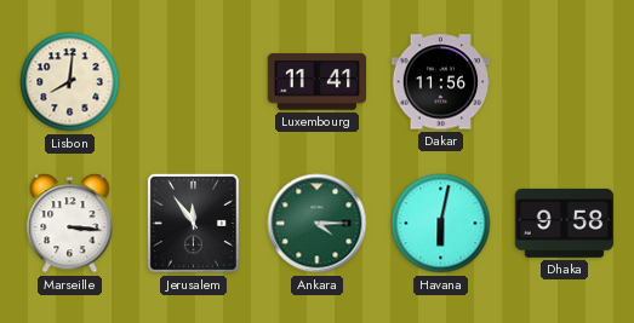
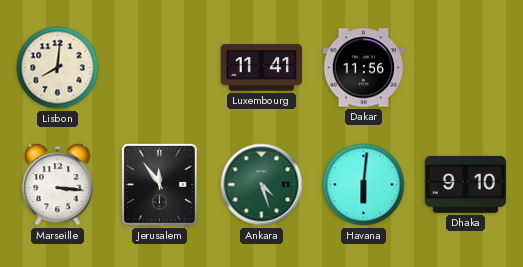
Ankara: 4:15 -> 4:27 (262, 185)
Havana: 6:02 -> 6:01 (364, 185)
Dhaka: 9:58 -> 9:10 (466, 184)
